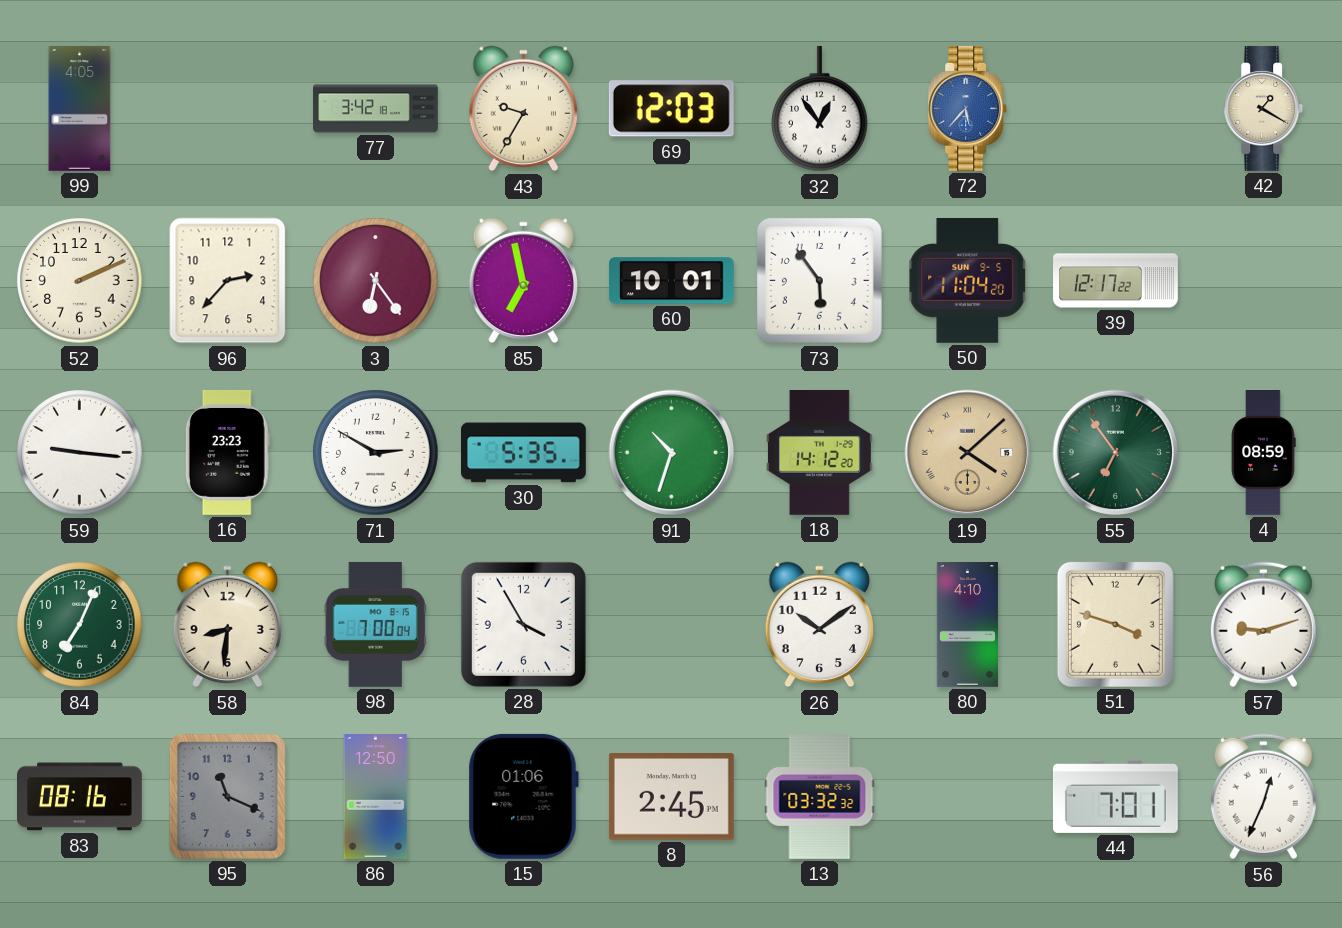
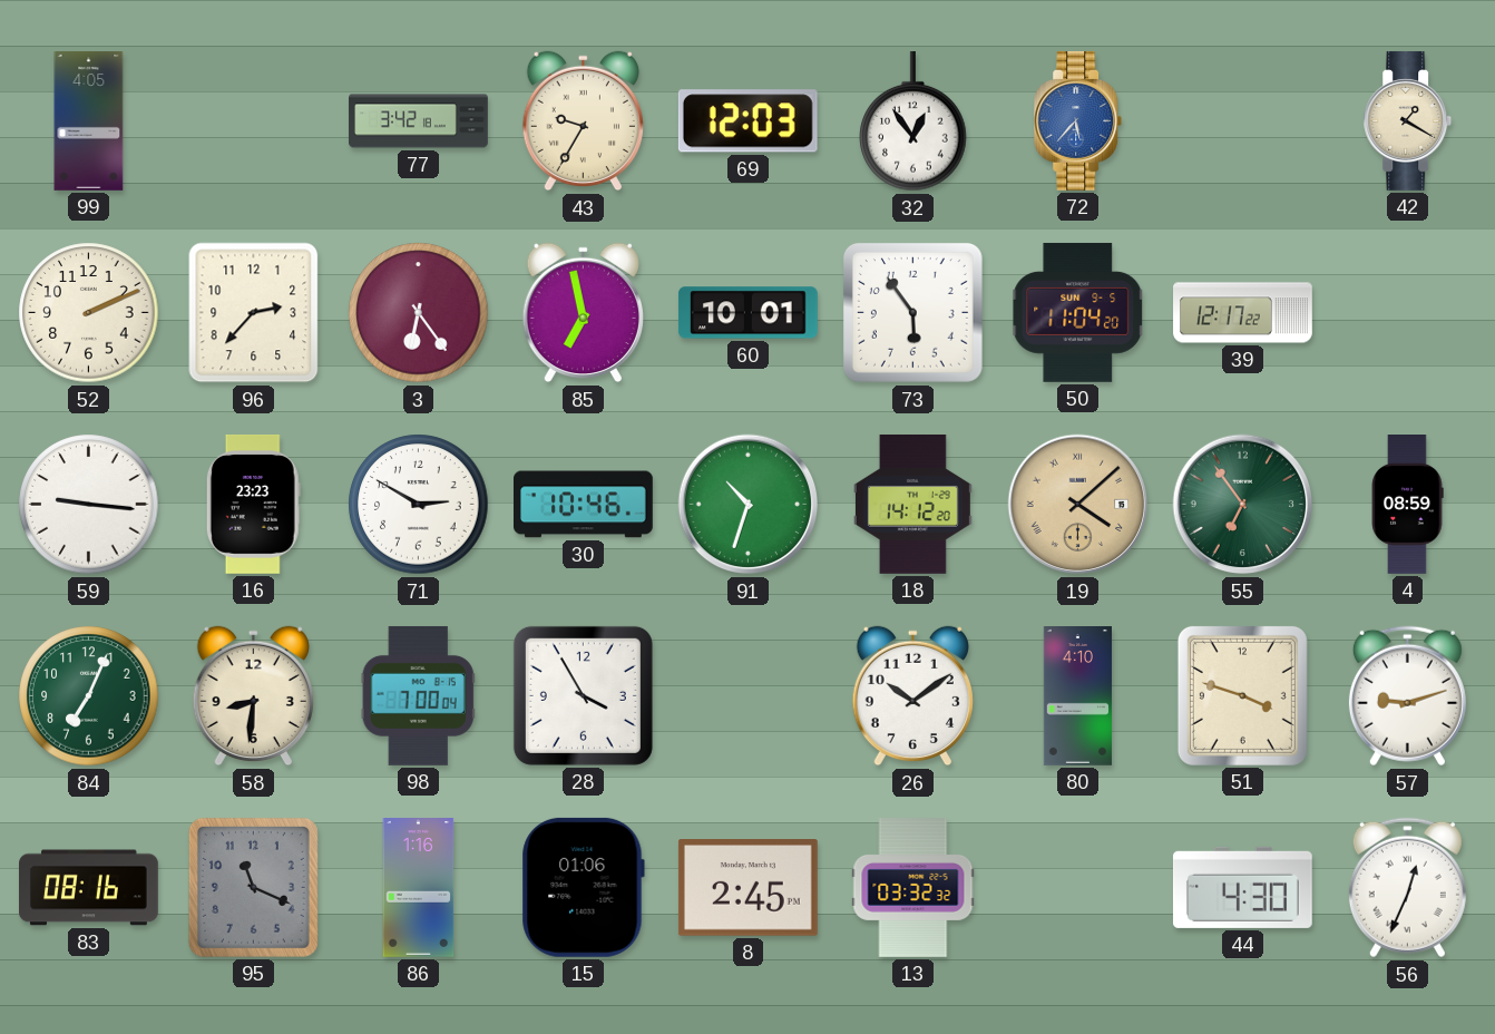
30: 5:35 -> 10:46 (584, 505)
86: 12:50 -> 1:16 (419, 888)
44: 7:01 -> 4:30 (1242, 887)
